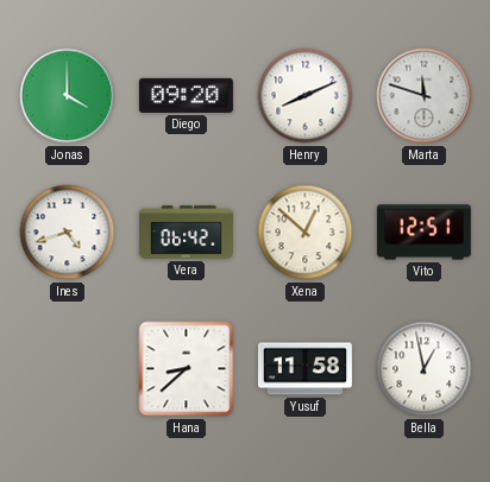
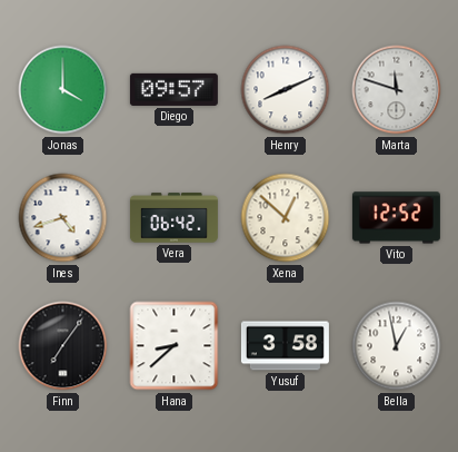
Diego: 09:20 -> 09:57 (173, 89)
Vito: 12:51 -> 12:52 (396, 218)
Finn: none -> 7:06 (63, 346)
Yusuf: 11:58 -> 3:58 (285, 346)
